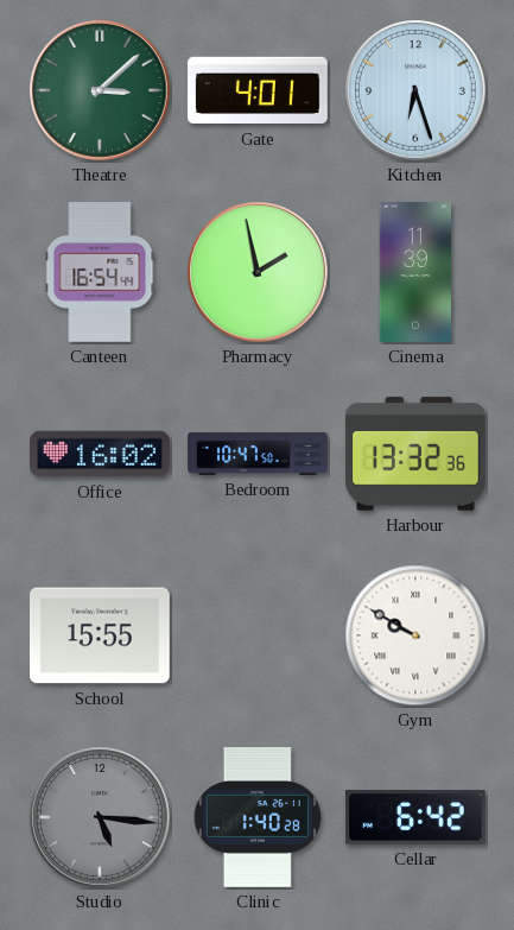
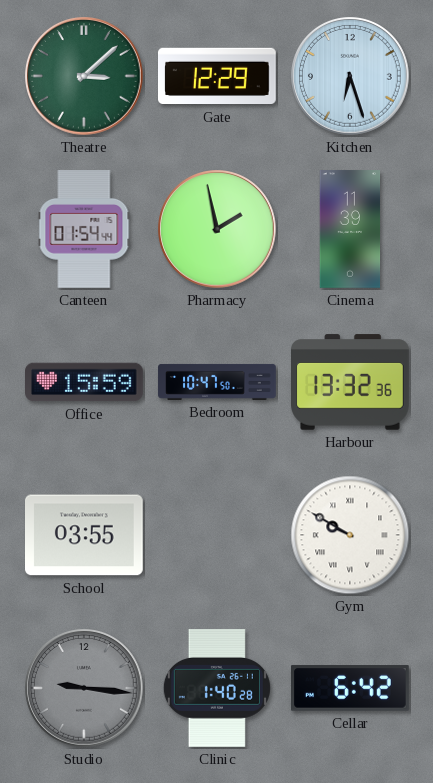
Gate: 4:01 -> 12:29 (218, 76)
Canteen: 16:54 -> 01:54 (84, 230)
Office: 16:02 -> 15:59 (85, 382)
School: 15:55 -> 03:55 (85, 535)
Studio: 5:16 -> 9:16 (85, 689)
